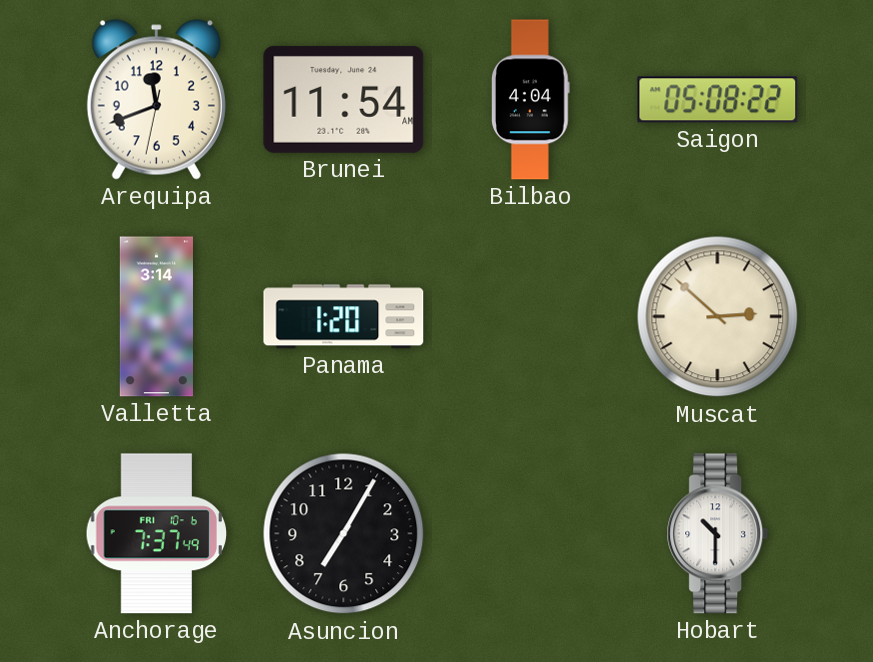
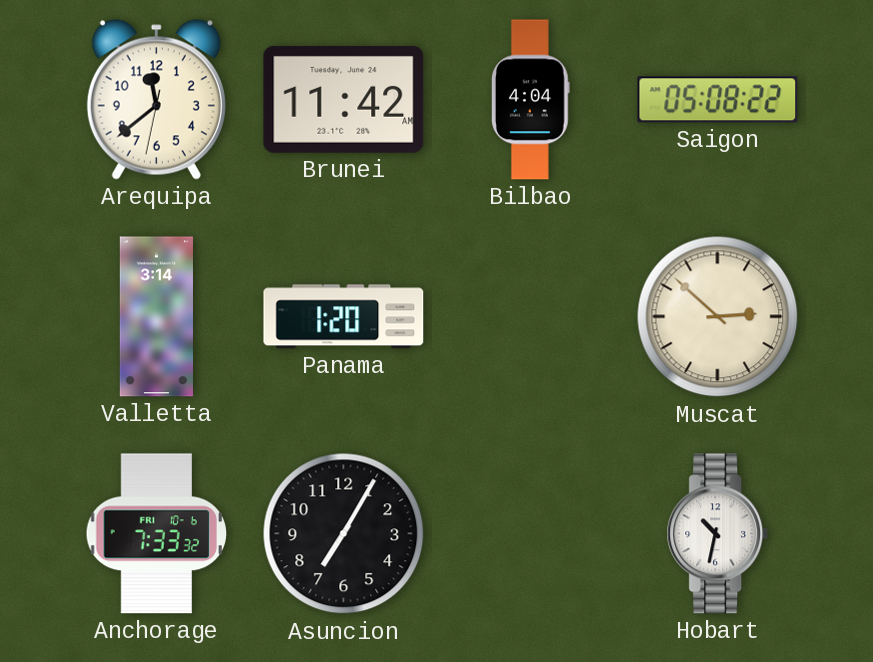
Arequipa: 11:41 -> 11:38 (156, 100)
Brunei: 11:54 -> 11:42 (344, 99)
Anchorage: 7:37 -> 7:33 (156, 534)
Hobart: 10:30 -> 10:32 (718, 534)
